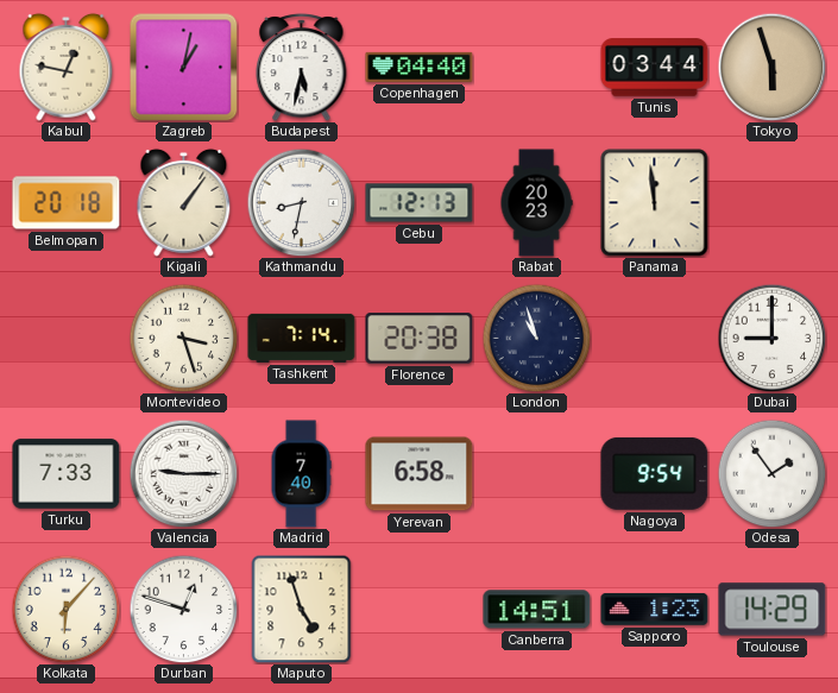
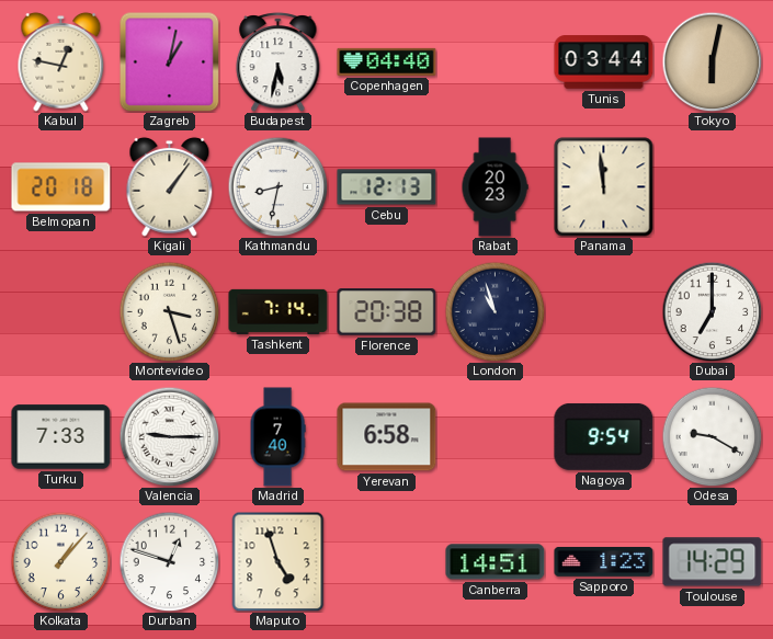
Tokyo: 5:57 -> 6:02 (712, 61)
Dubai: 9:00 -> 7:00 (712, 311)
Odesa: 1:54 -> 9:20 (712, 436)
Kolkata: 6:07 -> 1:07 (60, 561)
